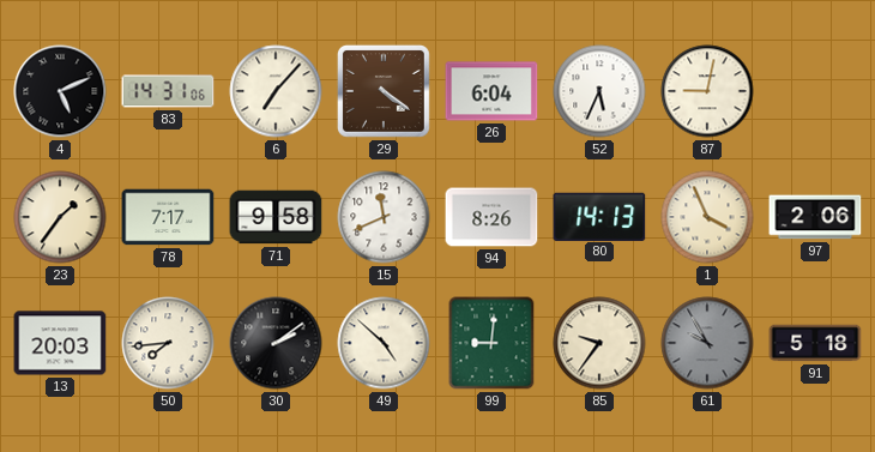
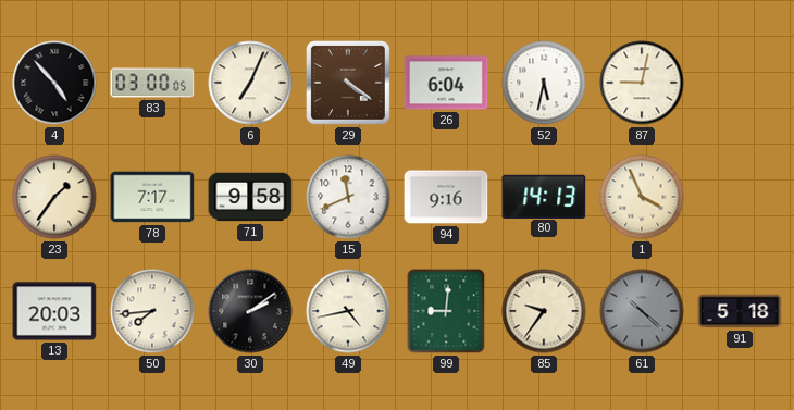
4: 5:11 -> 4:53 (54, 83)
83: 14:31 -> 03:00 (152, 83)
6: 7:07 -> 7:04 (250, 83)
52: 5:34 -> 5:32 (544, 83)
94: 8:26 -> 9:16 (446, 197)
97: 2:06 -> none (815, 217)
49: 4:52 -> 4:43 (348, 311)
61: 9:55 -> 10:22 (642, 311)
